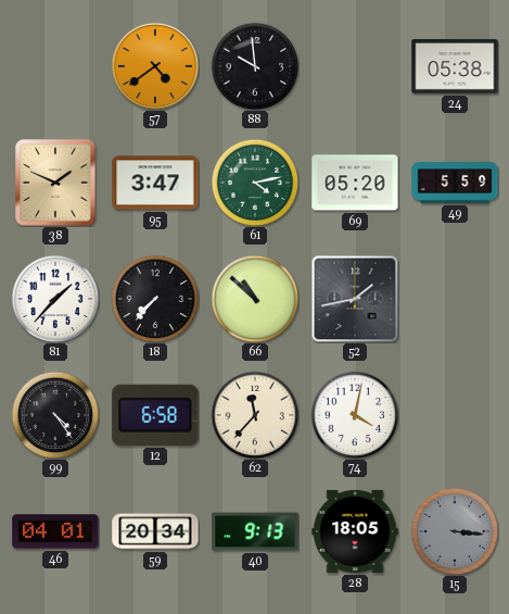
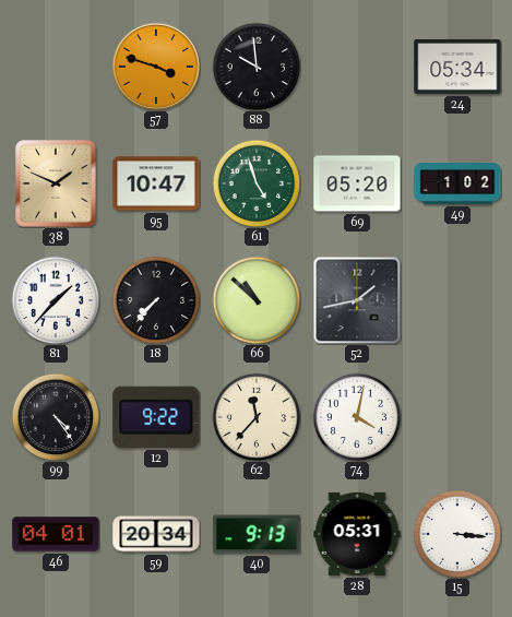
57: 4:39 -> 3:48 (156, 67)
24: 05:38 -> 05:34 (457, 67)
95: 3:47 -> 10:47 (156, 183)
61: 4:13 -> 4:57 (257, 183)
49: 5:59 -> 1:02 (457, 185)
12: 6:58 -> 9:22 (156, 417)
28: 18:05 -> 05:31 (357, 534)
15 dial: grey -> white (457, 534)
